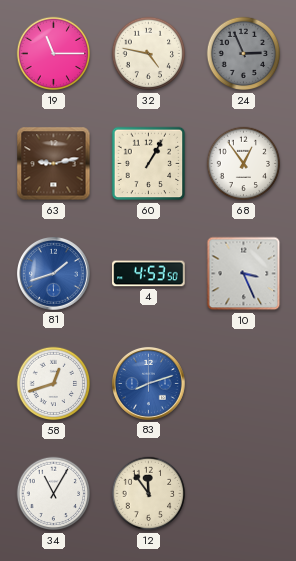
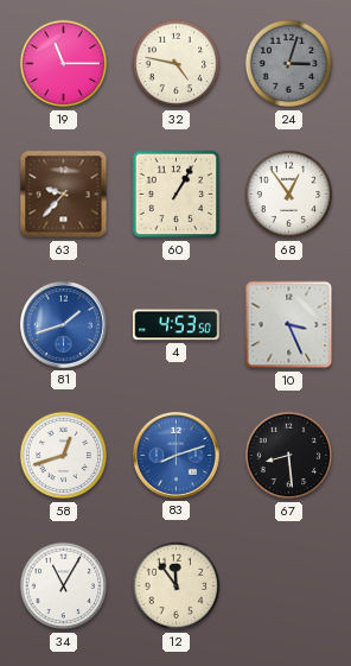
24: 2:56 -> 3:03 (289, 64)
63: 9:13 -> 9:37 (64, 195)
67: none -> 8:29 (289, 456)
